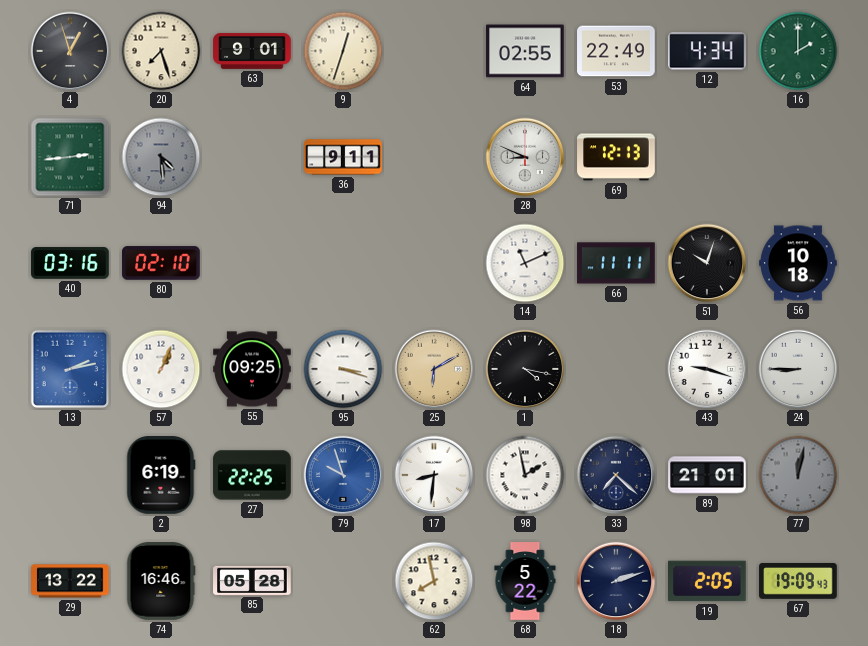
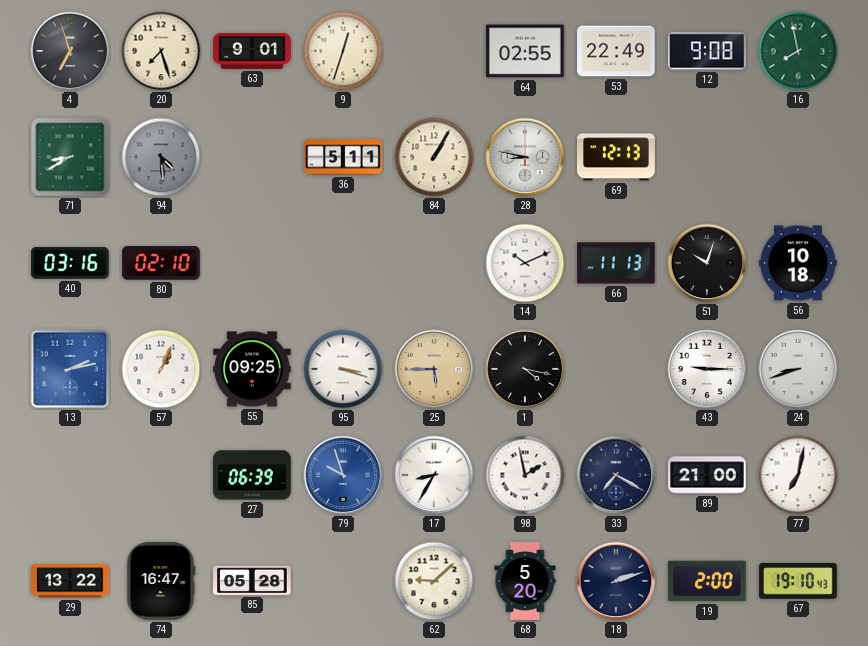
4: 12:57 -> 6:57 (70, 51)
12: 4:34 -> 9:08 (708, 51)
16: 2:00 -> 7:58 (798, 51)
71: 2:44 -> 8:40 (70, 157)
36: 9:11 -> 5:11 (343, 157)
84: none -> 1:05 (434, 157)
28: 8:49 -> 8:47 (525, 157)
14: 11:11 -> 10:11 (525, 263)
66: 11:11 -> 11:13 (616, 263)
25: 6:10 -> 5:45 (434, 369)
43: 9:18 -> 9:15 (707, 369)
24: 8:45 -> 8:42 (798, 369)
2: 6:19 -> none (161, 475)
27: 22:25 -> 06:39 (252, 475)
17: 8:31 -> 8:35 (434, 475)
33: 7:22 -> 7:20 (616, 475)
89: 21:01 -> 21:00 (707, 475)
77: 12:02 -> 7:02 (798, 475)
77 dial: grey -> white (798, 475)
74: 16:46 -> 16:47 (161, 581)
62: 7:58 -> 9:08 (434, 581)
68: 5:22 -> 5:20 (525, 581)
19: 2:05 -> 2:00 (708, 581)
67: 19:09 -> 19:10 (798, 581)
